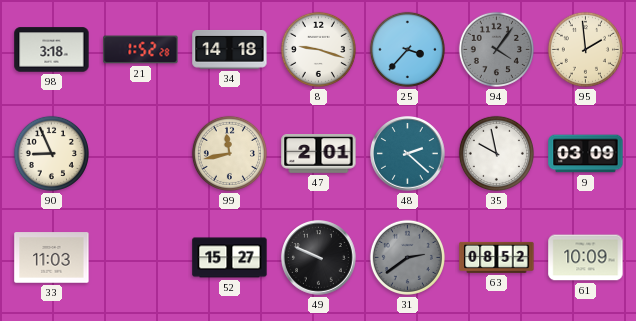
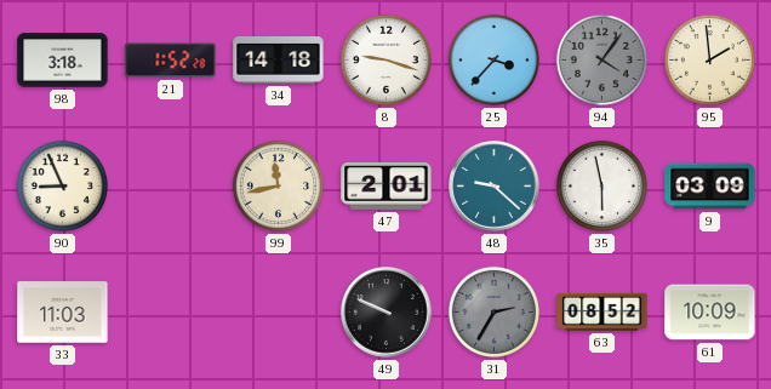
48: 2:22 -> 9:22 (495, 187)
35: 9:58 -> 5:58 (601, 185)
52: 15:27 -> none (230, 258)
31: 2:39 -> 2:35 (493, 311)
